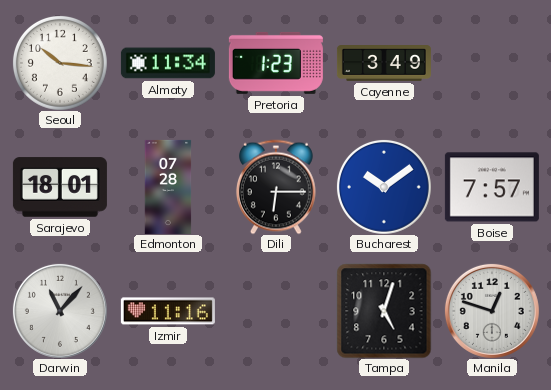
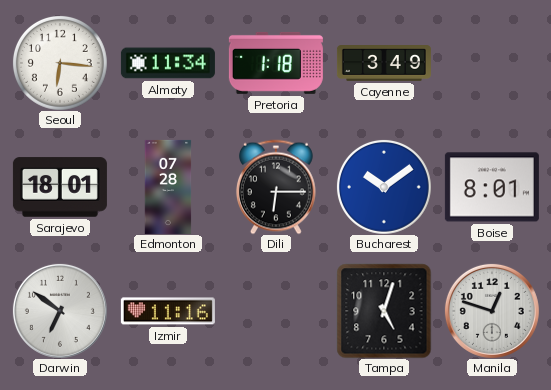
Seoul: 10:16 -> 6:16 (60, 63)
Pretoria: 1:23 -> 1:18 (276, 63)
Boise: 7:57 -> 8:01 (492, 187)
Darwin: 11:07 -> 6:51 (60, 311)
